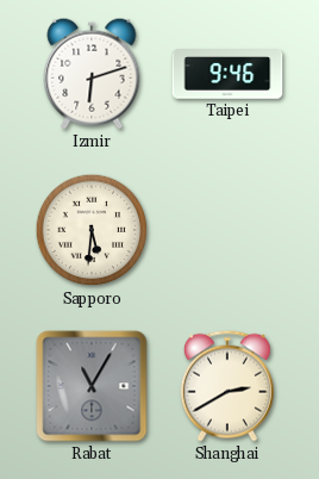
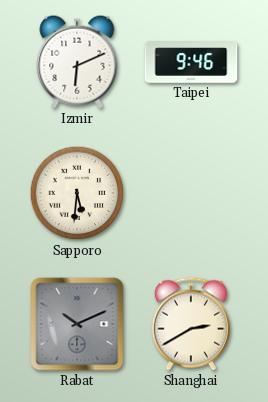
Izmir: 6:12 -> 6:11 (77, 62)
Rabat: 11:05 -> 10:11 (77, 324)
